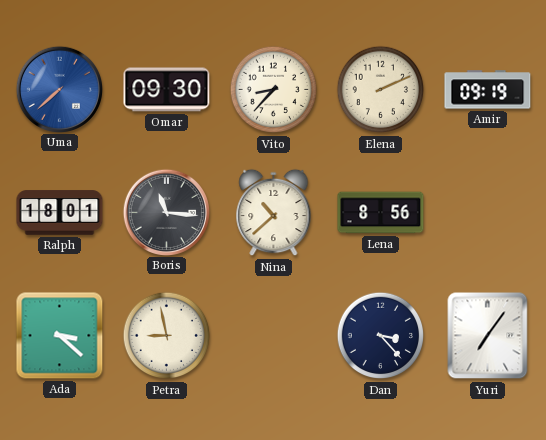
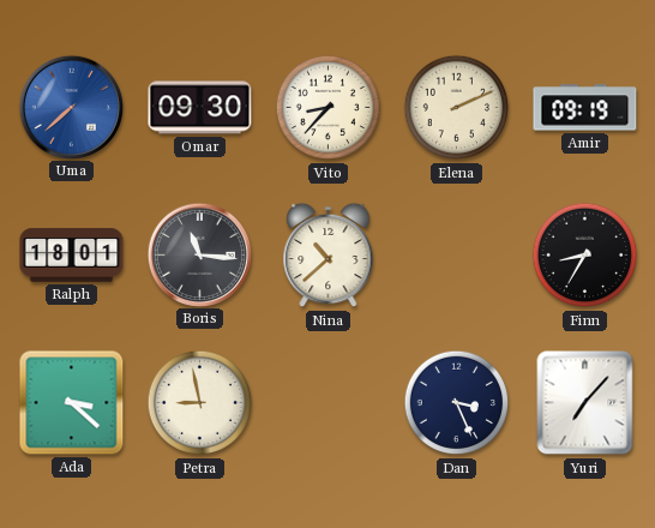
Lena: 8:56 -> none (381, 213)
Finn: none -> 8:35 (585, 256)
Dan: 3:23 -> 3:26 (457, 403)
Yuri: 7:06 -> 7:07 (585, 403)
